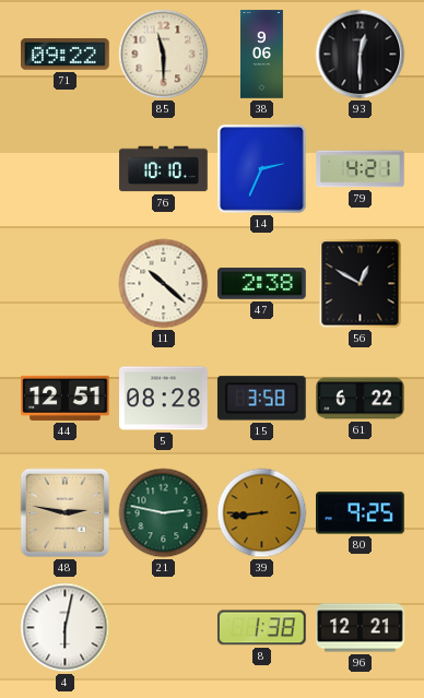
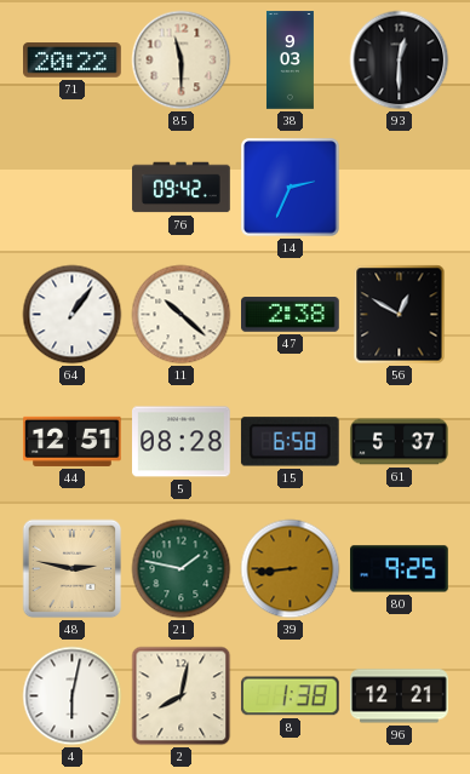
71: 09:22 -> 20:22 (73, 61)
38: 9:06 -> 9:03 (290, 61)
76: 10:10 -> 09:42 (182, 188)
79: 4:21 -> none (361, 169)
64: none -> 1:06 (73, 315)
15: 3:58 -> 6:58 (290, 442)
61: 6:22 -> 5:37 (400, 442)
21: 2:47 -> 1:47 (182, 569)
2: none -> 8:02 (182, 696)
